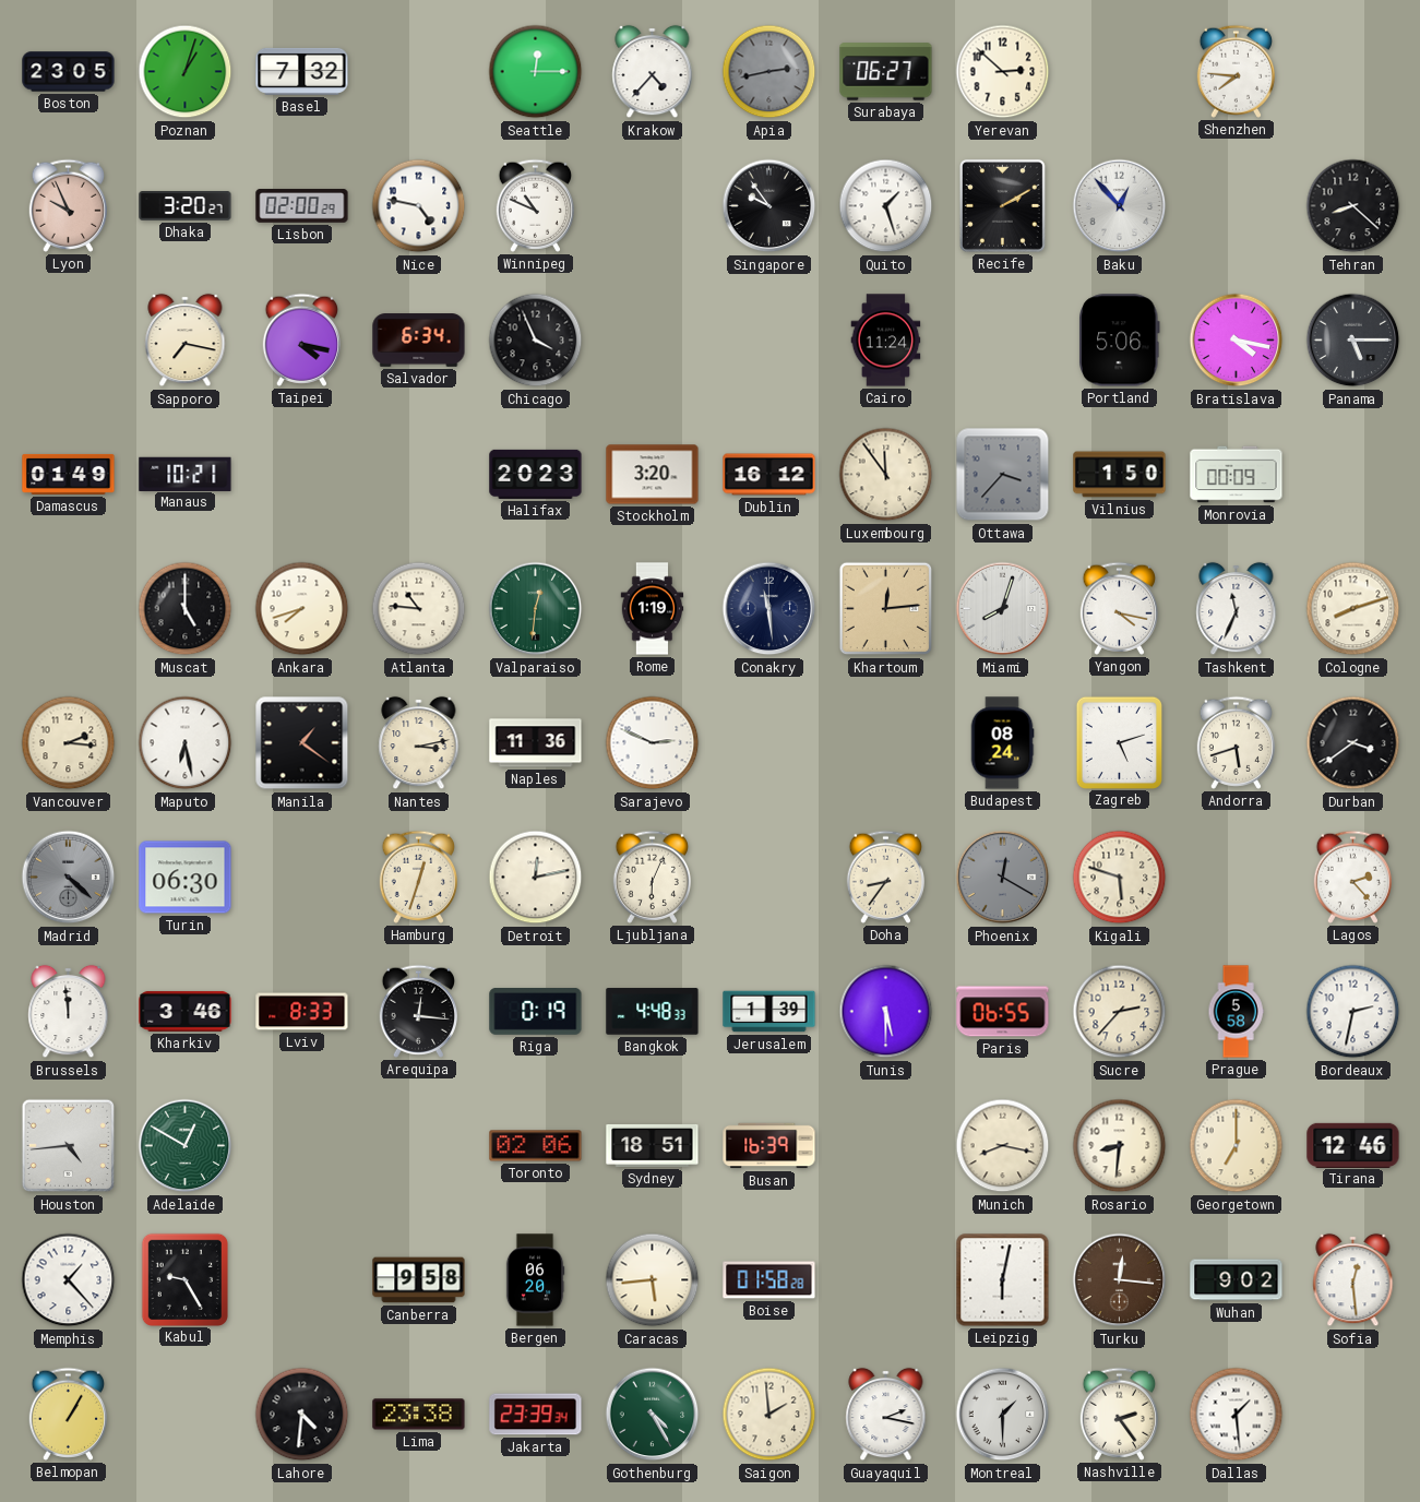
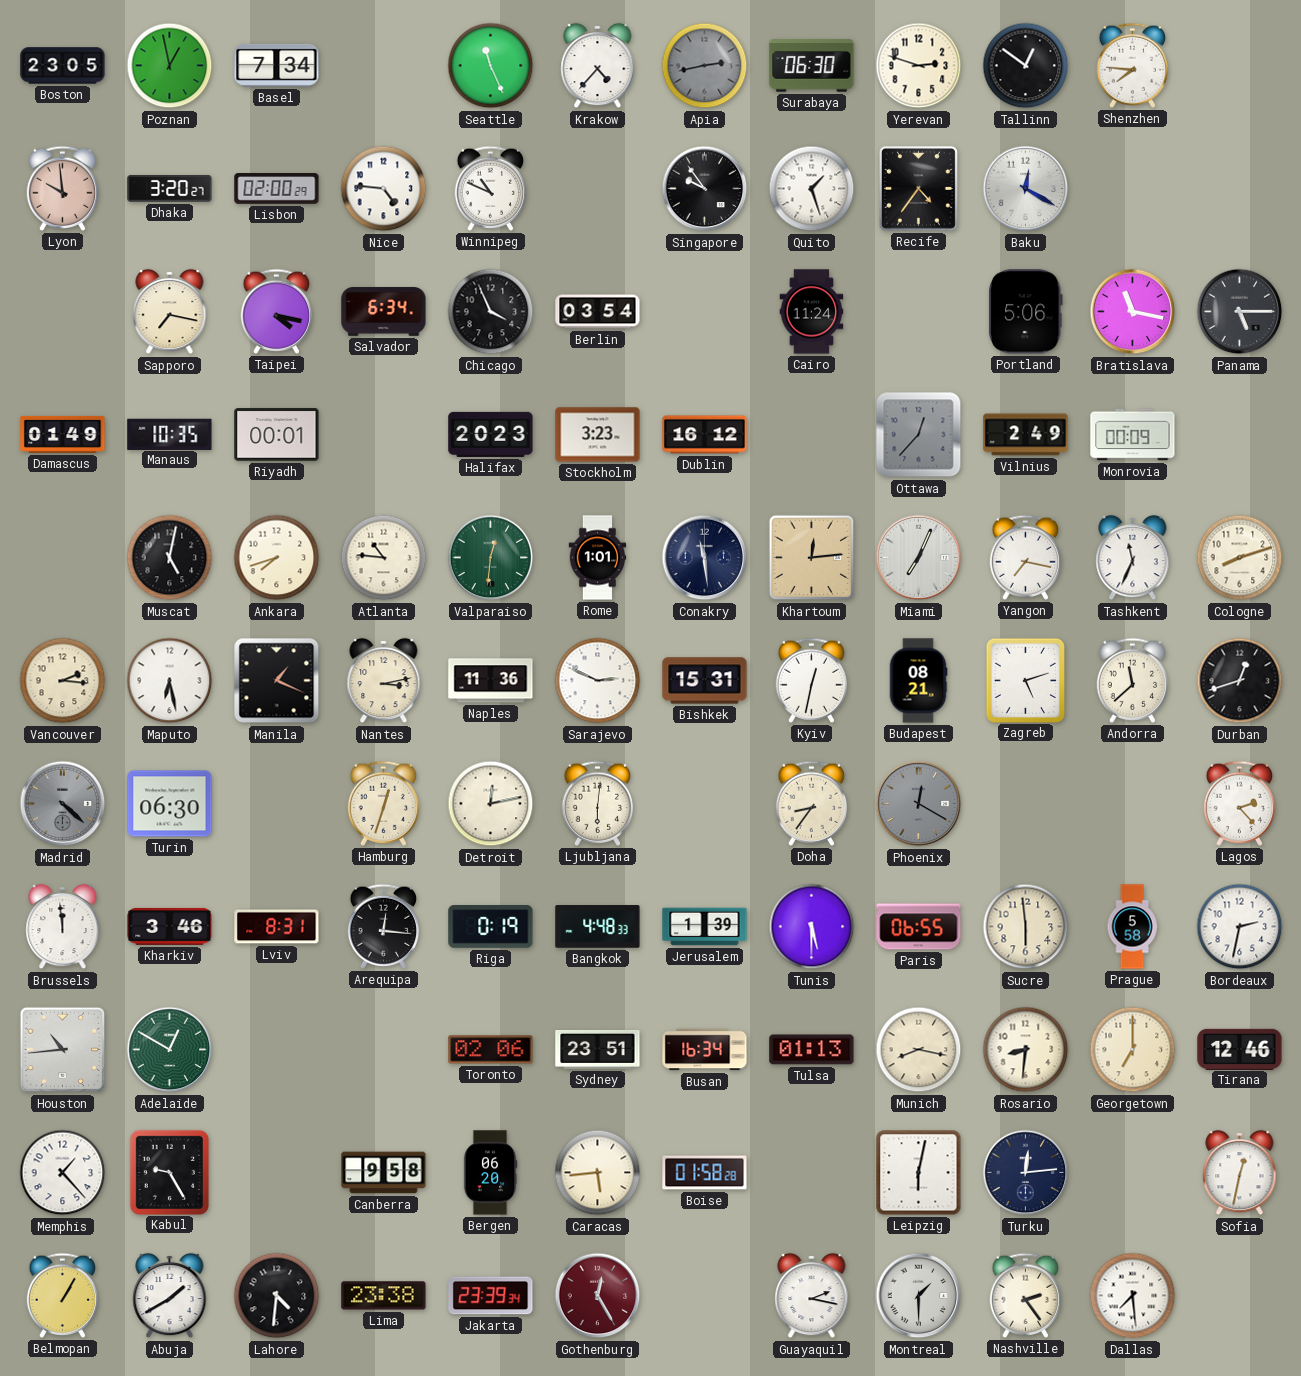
Poznan: 1:03 -> 12:58 (170, 66)
Basel: 7:32 -> 7:34 (277, 65)
Seattle: 12:15 -> 11:26 (491, 66)
Surabaya: 06:27 -> 06:30 (812, 66)
Yerevan: 2:52 -> 2:48 (919, 66)
Tallinn: none -> 12:51 (1026, 66)
Lyon: 9:56 -> 9:59 (63, 188)
Nice: 4:47 -> 4:46 (384, 189)
Recife: 2:10 -> 4:36 (918, 188)
Baku: 12:53 -> 12:20 (1026, 189)
Tehran: 8:22 -> none (1353, 206)
Berlin: none -> 03:54 (598, 312)
Bratislava: 4:17 -> 11:17 (1133, 312)
Manaus: 10:21 -> 10:35 (170, 434)
Riyadh: none -> 00:01 (277, 435)
Stockholm: 3:20 -> 3:23 (598, 435)
Luxembourg: 11:54 -> none (886, 475)
Ottawa: 3:37 -> 12:37 (919, 435)
Vilnius: 1:50 -> 2:49 (1026, 435)
Muscat: 5:00 -> 5:02 (170, 558)
Rome: 1:19 -> 1:01 (598, 558)
Miami: 8:03 -> 7:04 (919, 558)
Yangon: 4:17 -> 7:17 (1026, 557)
Manila: 1:21 -> 1:19 (277, 681)
Bishkek: none -> 15:31 (705, 681)
Kyiv: none -> 12:32 (812, 680)
Budapest: 08:24 -> 08:21 (918, 681)
Andorra: 5:42 -> 11:38 (1133, 680)
Durban: 3:39 -> 12:42 (1240, 681)
Ljubljana: 6:04 -> 6:01 (598, 803)
Kigali: 5:48 -> none (1120, 878)
Lviv: 8:33 -> 8:31 (277, 927)
Sucre: 2:37 -> 5:59 (1026, 927)
Houston: 4:44 -> 10:44 (63, 1050)
Sydney: 18:51 -> 23:51 (598, 1049)
Busan: 16:39 -> 16:34 (705, 1050)
Tulsa: none -> 01:13 (812, 1050)
Turku: 12:16 -> 12:14 (1026, 1173)
Turku dial: brown -> navy (1026, 1173)
Wuhan: 9:02 -> none (1237, 1280)
Sofia: 12:29 -> 12:32 (1240, 1173)
Abuja: none -> 1:40 (170, 1296)
Gothenburg: 4:25 -> 12:25 (598, 1296)
Gothenburg dial: green -> burgundy (598, 1296)
Saigon: 1:59 -> none (769, 1415)
Dallas: 1:29 -> 7:29 (1133, 1296)
